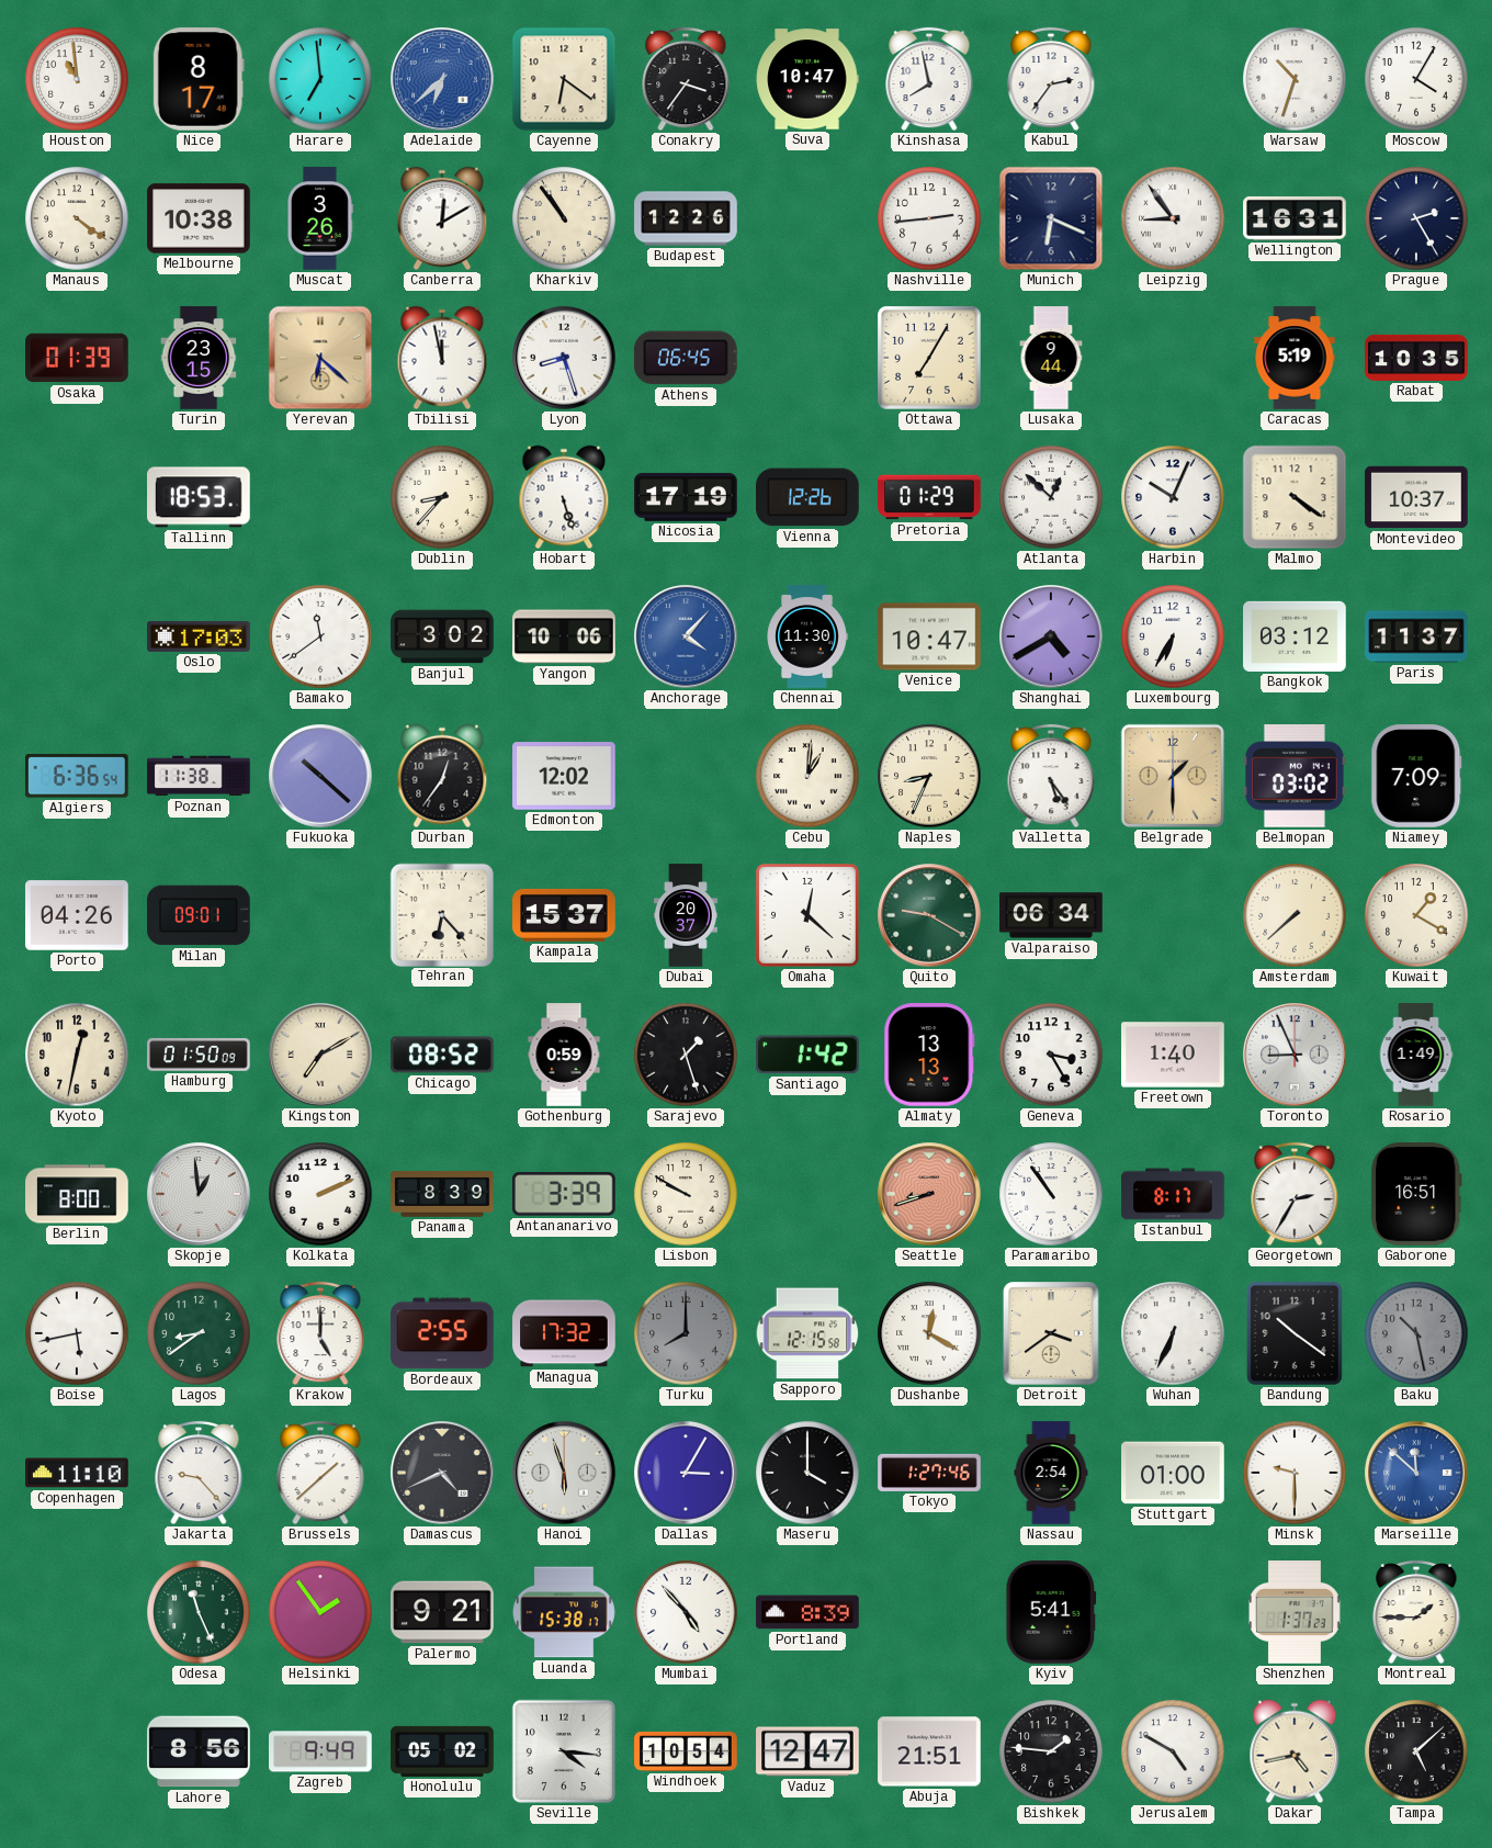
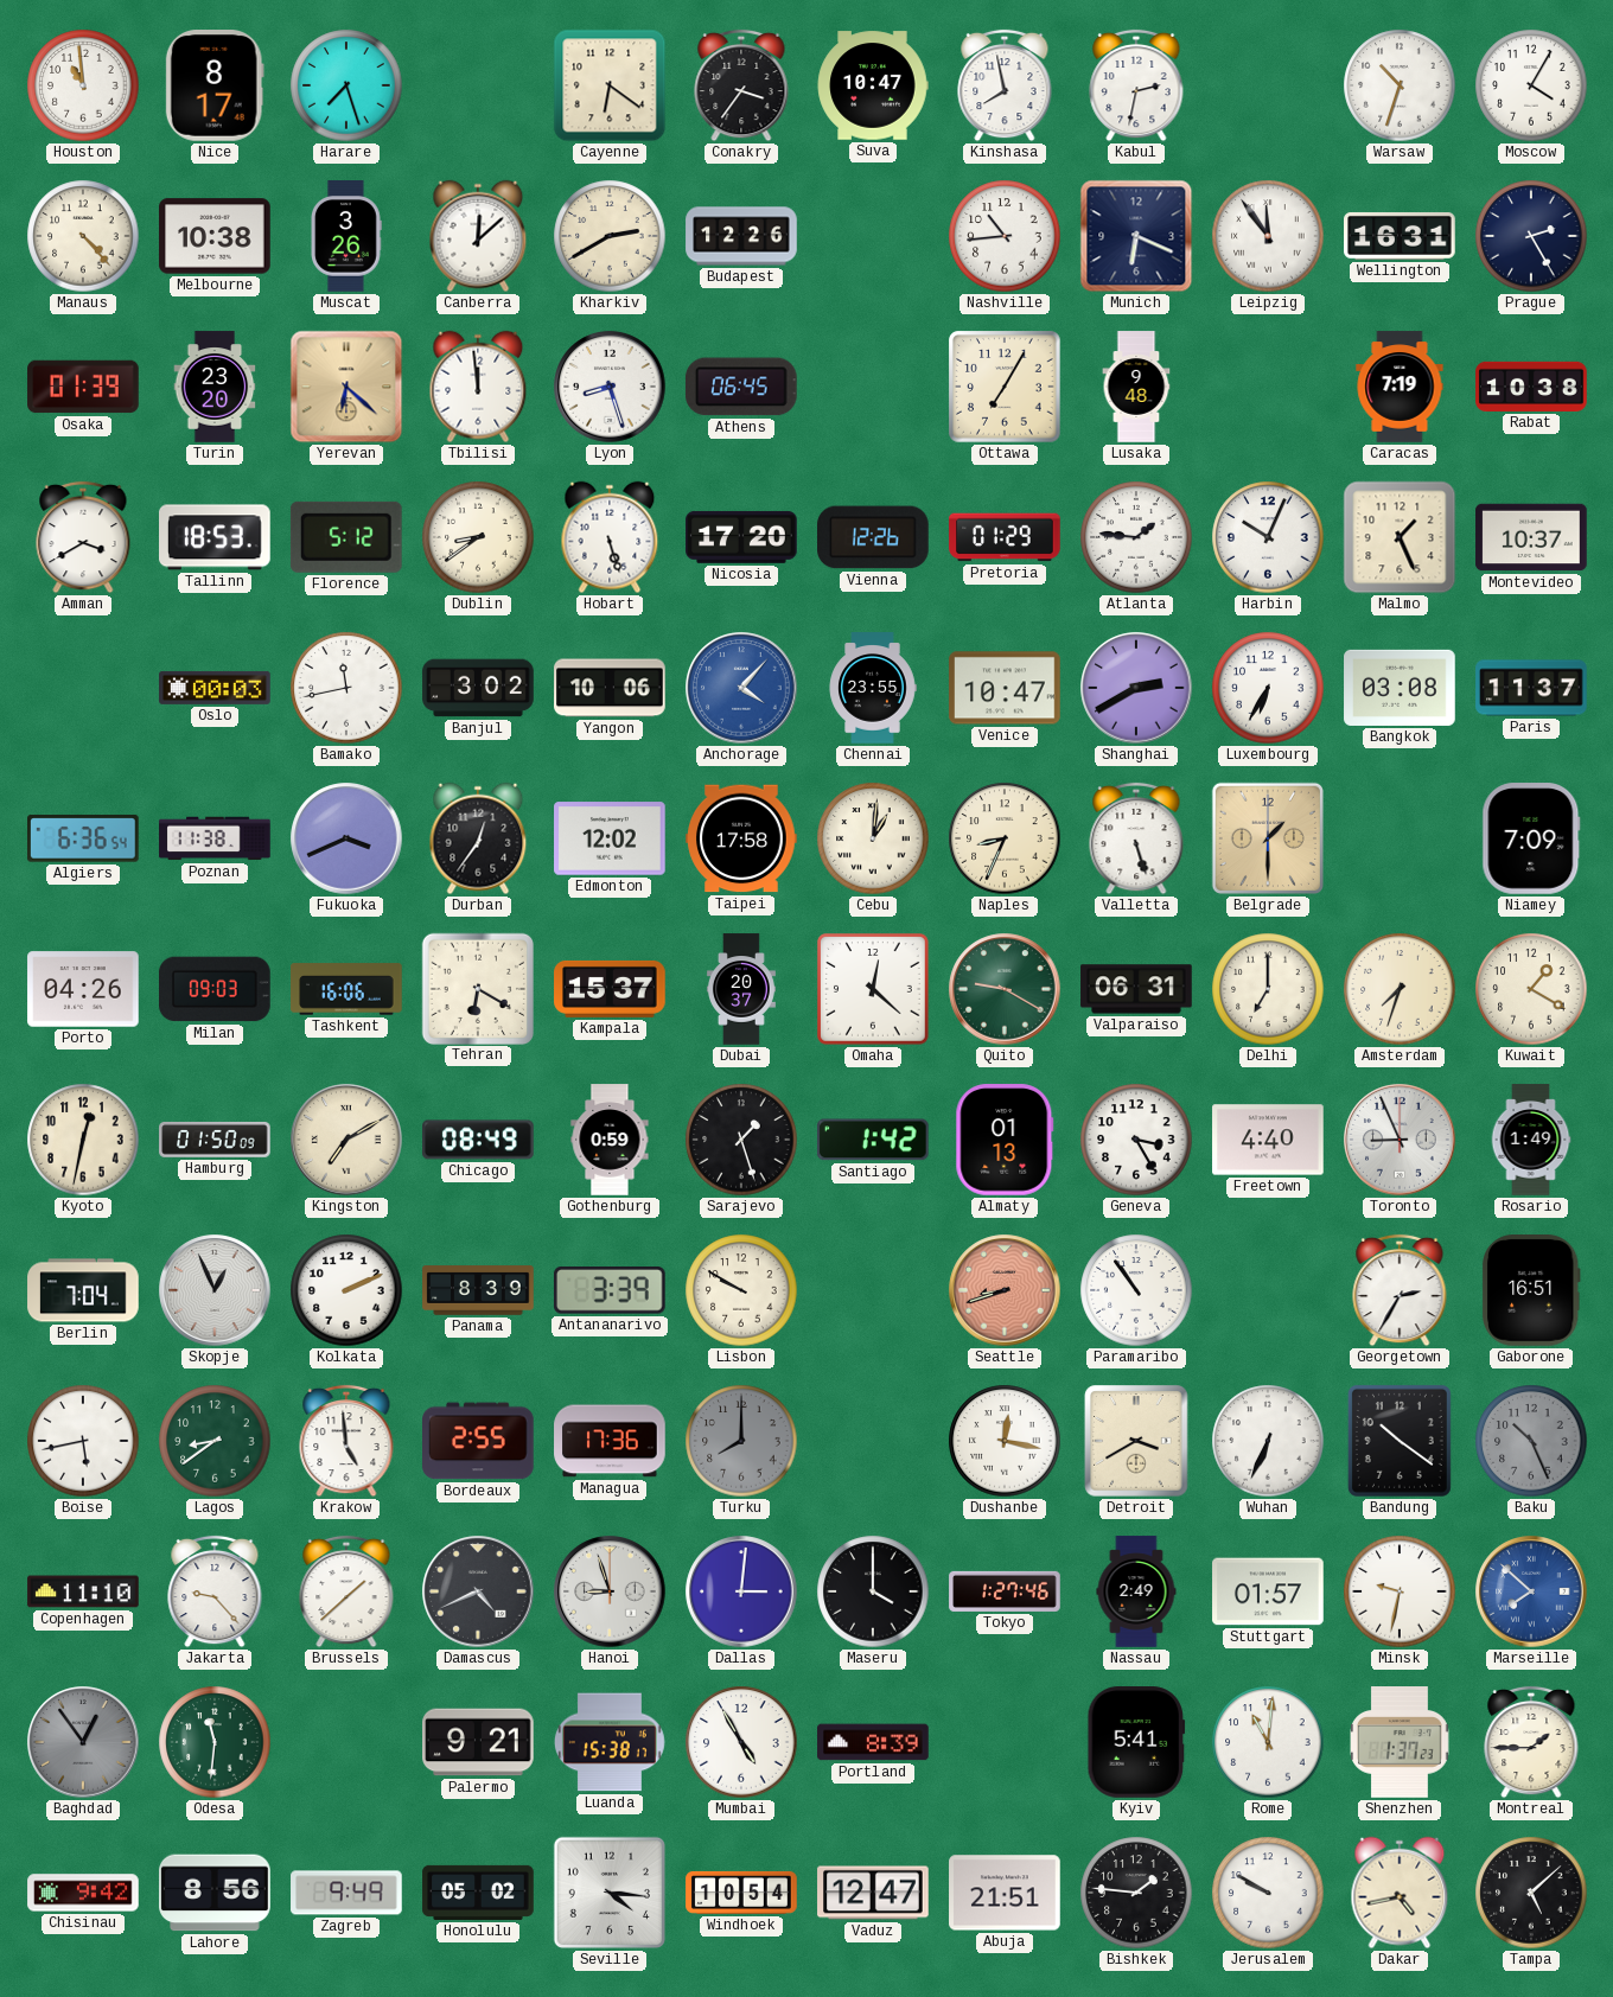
Harare: 6:59 -> 7:27 (346, 85)
Adelaide: 6:38 -> none (442, 79)
Kabul: 2:36 -> 2:32 (1136, 85)
Manaus: 4:21 -> 4:23 (83, 236)
Canberra: 12:10 -> 12:08 (478, 236)
Kharkiv: 10:54 -> 2:40 (610, 236)
Nashville: 2:44 -> 10:44 (1005, 236)
Leipzig: 8:54 -> 11:54 (1268, 236)
Turin: 23:15 -> 23:20 (215, 387)
Tbilisi: 11:58 -> 11:59 (478, 387)
Lusaka: 9:44 -> 9:48 (1136, 387)
Caracas: 5:19 -> 7:19 (1400, 387)
Rabat: 10:35 -> 10:38 (1531, 387)
Amman: none -> 3:40 (83, 537)
Florence: none -> 5:12 (346, 537)
Dublin: 8:37 -> 8:39 (478, 537)
Nicosia: 17:19 -> 17:20 (741, 537)
Atlanta: 12:52 -> 1:46 (1136, 537)
Malmo: 4:21 -> 1:26 (1400, 537)
Oslo: 17:03 -> 00:03 (215, 688)
Bamako: 11:39 -> 11:43 (346, 688)
Chennai: 11:30 -> 23:55 (873, 688)
Shanghai: 4:40 -> 2:40 (1136, 688)
Bangkok: 03:12 -> 03:08 (1400, 688)
Fukuoka: 10:22 -> 3:41 (346, 838)
Taipei: none -> 17:58 (741, 838)
Valletta: 5:24 -> 5:27 (1136, 838)
Belmopan: 03:02 -> none (1296, 777)
Milan: 09:01 -> 09:03 (216, 989)
Tashkent: none -> 16:06 (346, 989)
Tehran: 6:23 -> 6:20 (477, 988)
Valparaiso: 06:34 -> 06:31 (1136, 989)
Delhi: none -> 7:00 (1268, 989)
Amsterdam: 7:38 -> 7:33 (1400, 989)
Chicago: 08:52 -> 08:49 (478, 1140)
Almaty: 13:13 -> 01:13 (1005, 1140)
Freetown: 1:40 -> 4:40 (1268, 1140)
Berlin: 8:00 -> 7:04 (83, 1290)
Skopje: 12:59 -> 12:56 (215, 1290)
Istanbul: 8:17 -> none (1173, 1194)
Krakow: 5:00 -> 4:59 (346, 1441)
Managua: 17:32 -> 17:36 (610, 1441)
Sapporo: 12:15 -> none (807, 1333)
Dushanbe: 12:20 -> 12:17 (1005, 1441)
Detroit: 3:39 -> 3:40 (1136, 1441)
Baku: 10:28 -> 10:26 (1531, 1441)
Hanoi: 5:57 -> 8:57 (610, 1591)
Dallas: 3:05 -> 3:01 (741, 1591)
Nassau: 2:54 -> 2:49 (1136, 1591)
Stuttgart: 01:00 -> 01:57 (1268, 1591)
Minsk: 9:30 -> 9:32 (1400, 1591)
Marseille: 11:52 -> 7:52 (1531, 1591)
Baghdad: none -> 12:54 (83, 1742)
Odesa: 11:26 -> 11:31 (215, 1742)
Helsinki: 1:54 -> none (320, 1612)
Mumbai: 4:53 -> 4:55 (741, 1742)
Rome: none -> 11:01 (1268, 1742)
Chisinau: none -> 9:42 (83, 1893)
Jerusalem: 4:50 -> 9:50 (1268, 1893)
